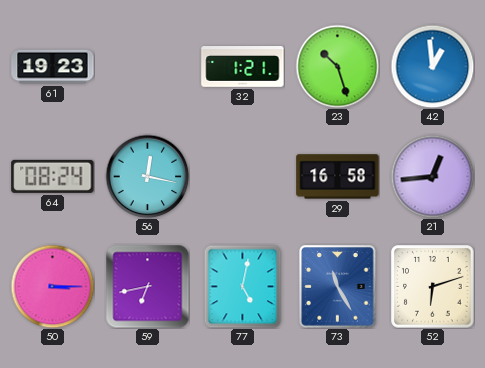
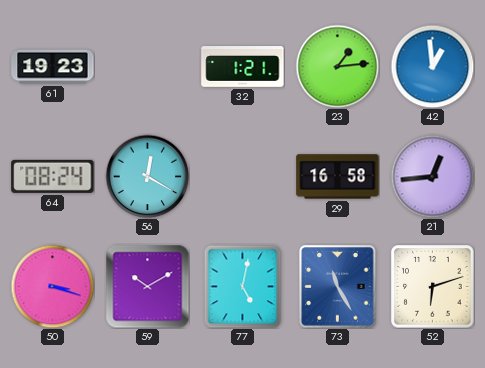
23: 10:27 -> 1:14 (337, 66)
56: 12:17 -> 12:20 (147, 176)
50: 3:15 -> 3:18 (52, 286)
59: 6:43 -> 10:10 (147, 286)
